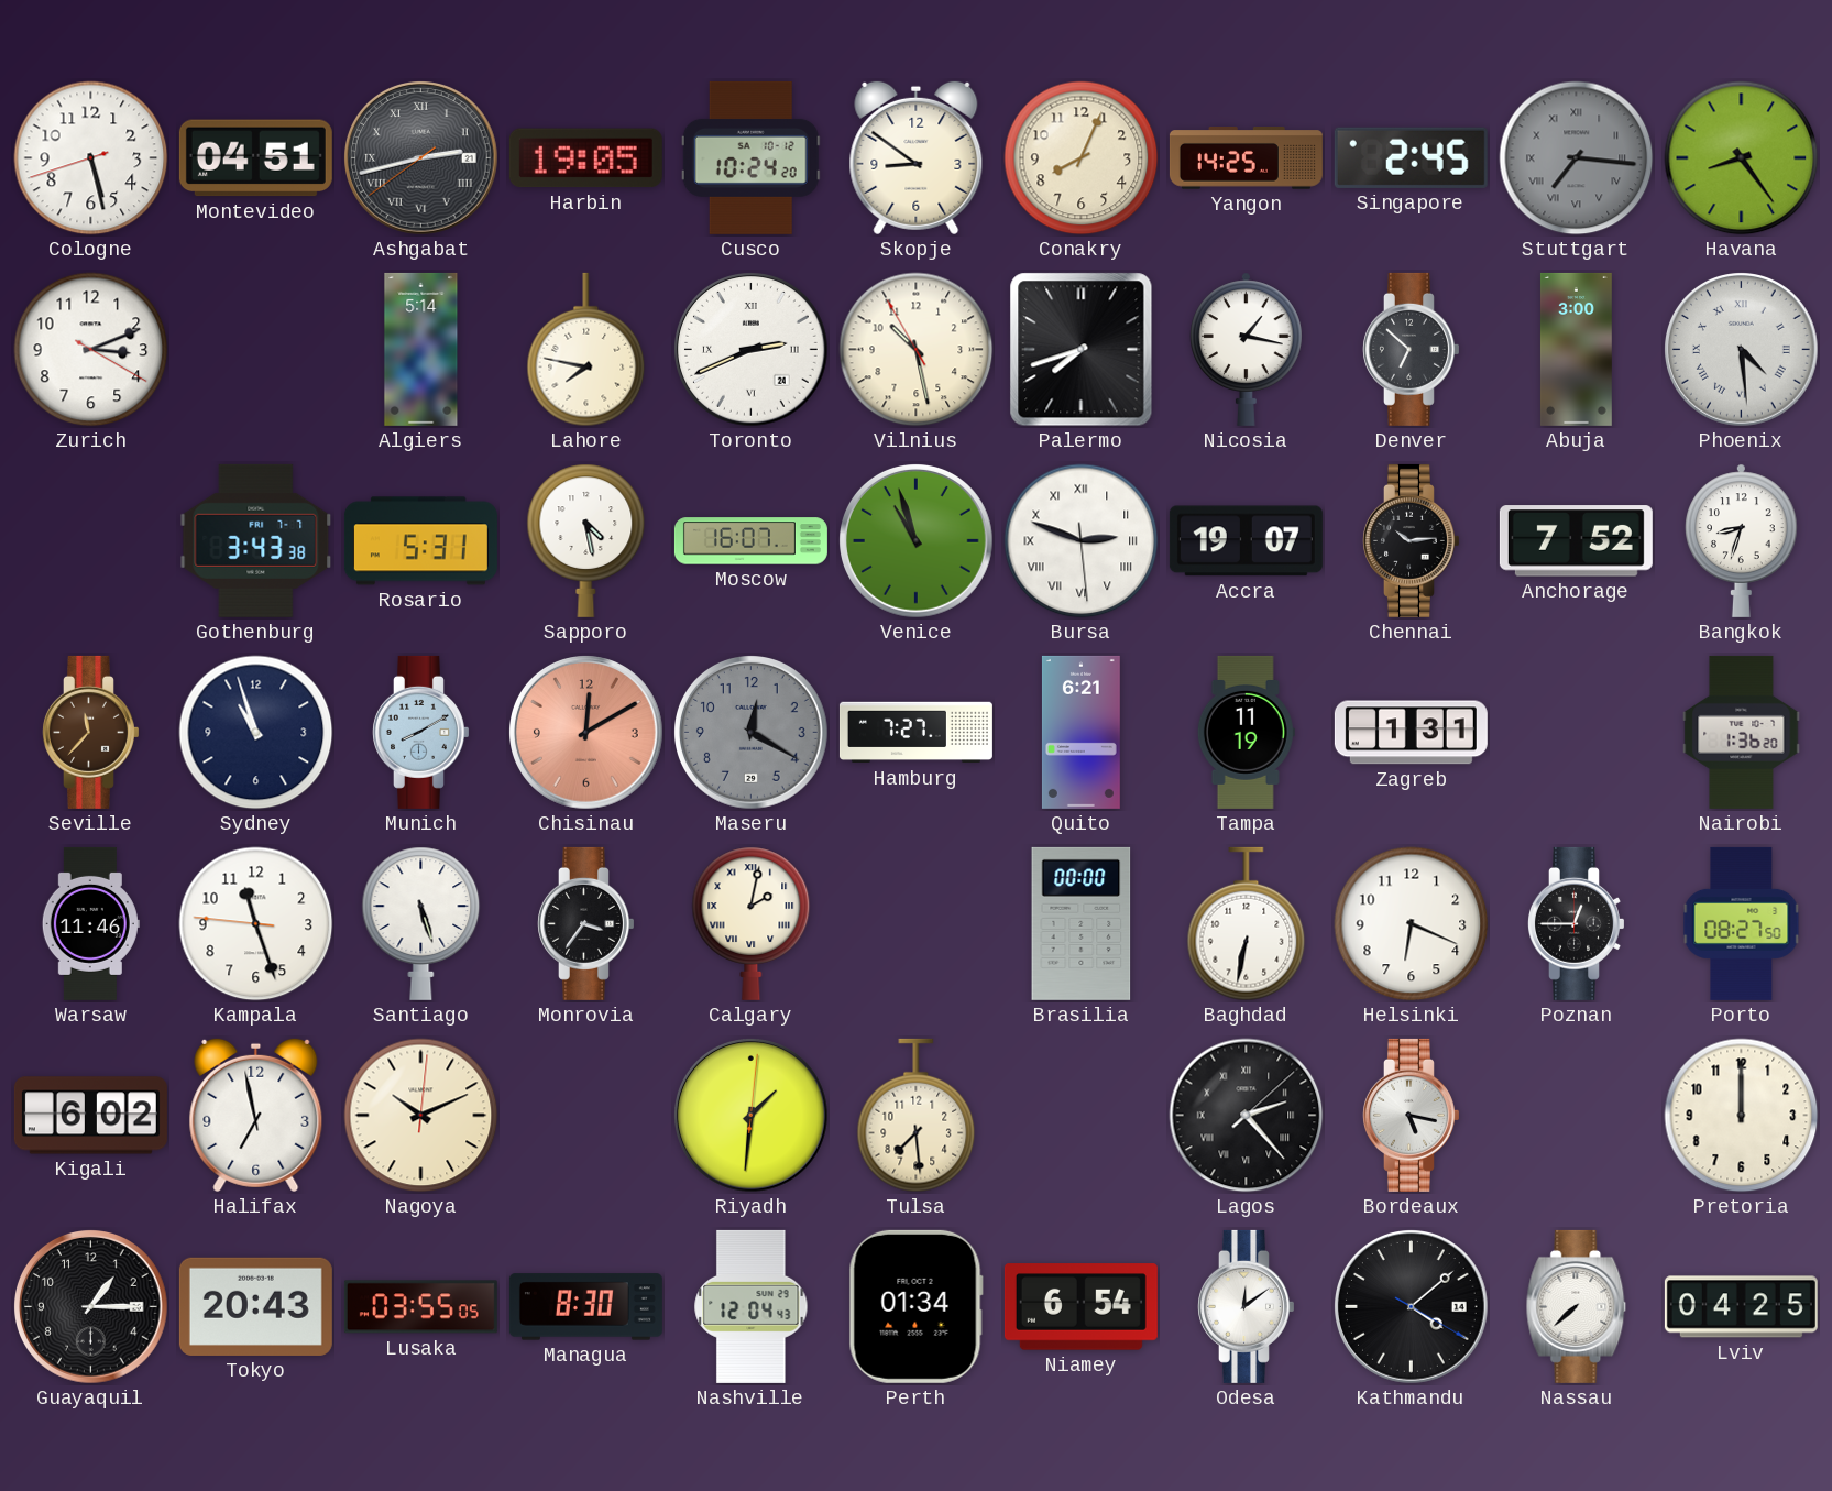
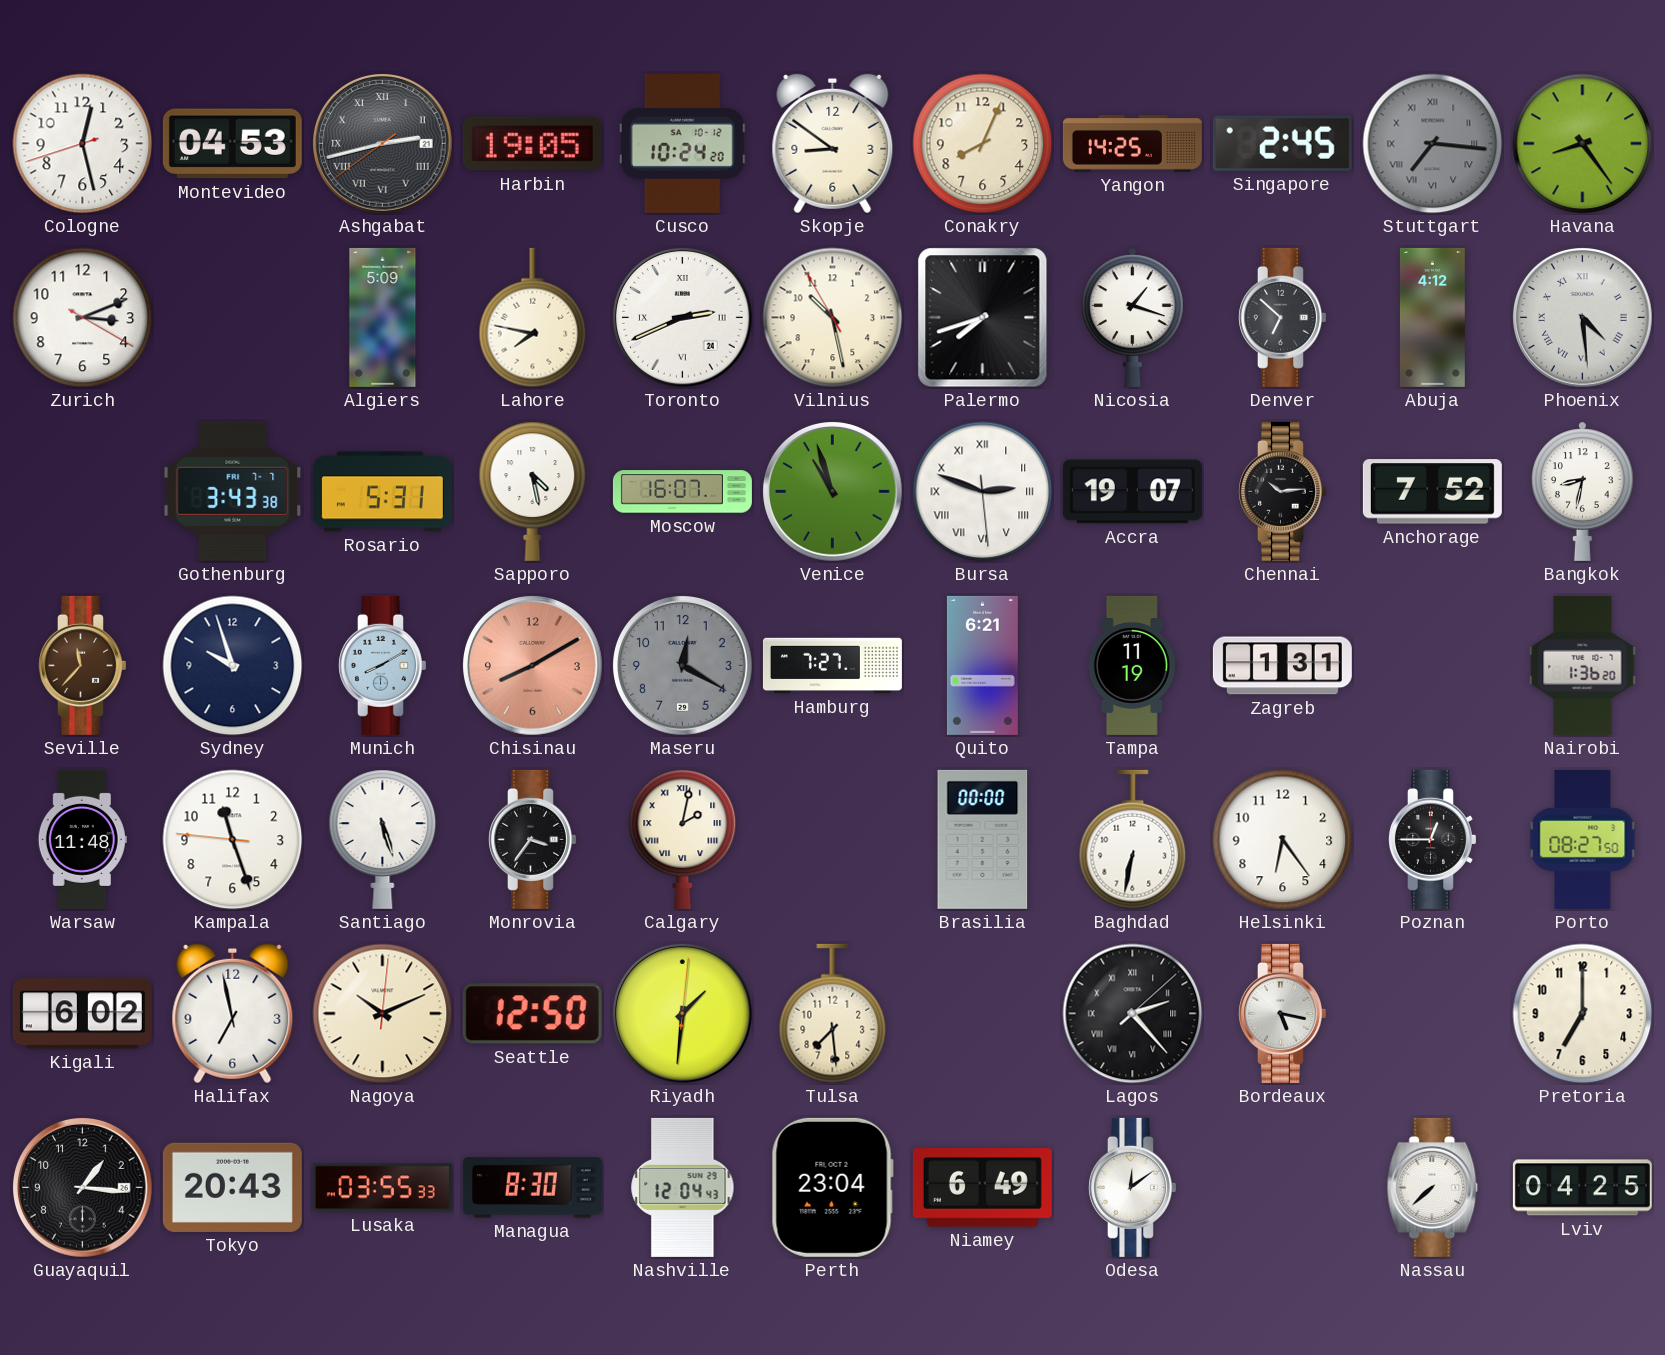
Cologne: 5:27 -> 12:27 (83, 144)
Montevideo: 04:51 -> 04:53 (232, 144)
Algiers: 5:14 -> 5:09 (383, 317)
Nicosia: 1:17 -> 1:18 (1133, 317)
Abuja: 3:00 -> 4:12 (1433, 317)
Bangkok: 8:33 -> 8:32 (1583, 491)
Sydney: 10:57 -> 9:57 (233, 666)
Chisinau: 12:10 -> 8:10 (533, 666)
Warsaw: 11:46 -> 11:48 (82, 839)
Helsinki: 6:19 -> 6:24 (1283, 840)
Seattle: none -> 12:50 (532, 1014)
Pretoria: 12:00 -> 7:00 (1583, 1014)
Guayaquil: 1:15 -> 1:16 (83, 1188)
Lusaka: 03:55:05 -> 03:55:33 (382, 1188)
Perth: 01:34 -> 23:04 (832, 1187)
Niamey: 6:54 -> 6:49 (982, 1188)
Kathmandu: 4:08 -> none (1412, 1307)
